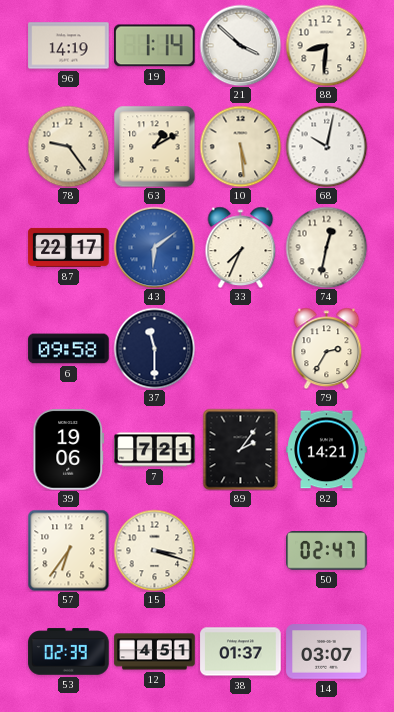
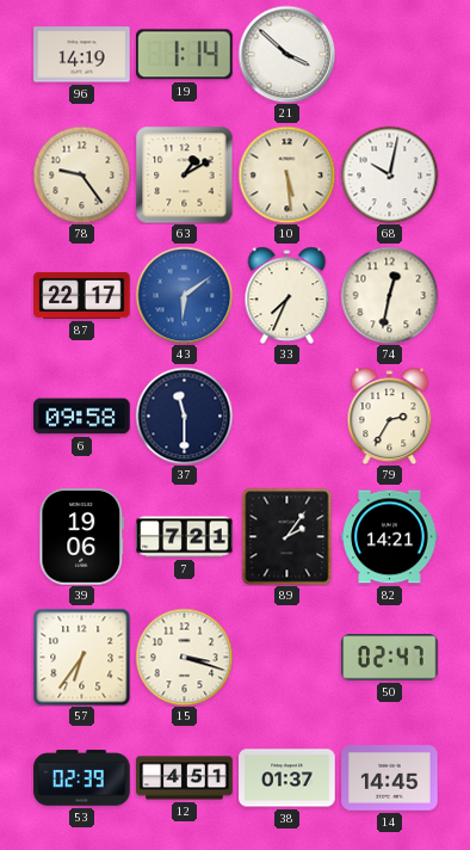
88: 8:31 -> none (326, 45)
14: 03:07 -> 14:45 (390, 778)
